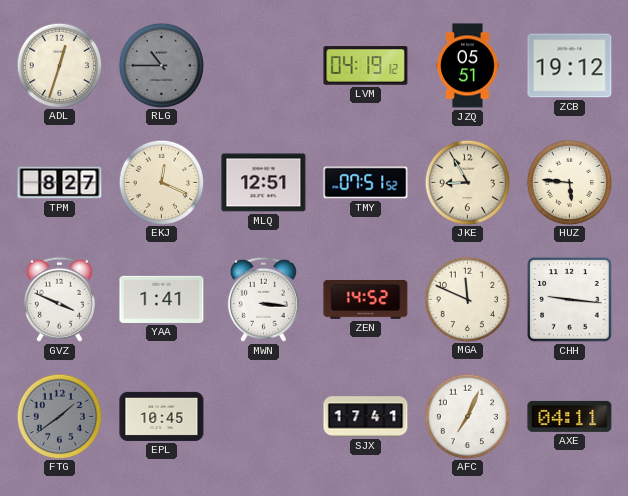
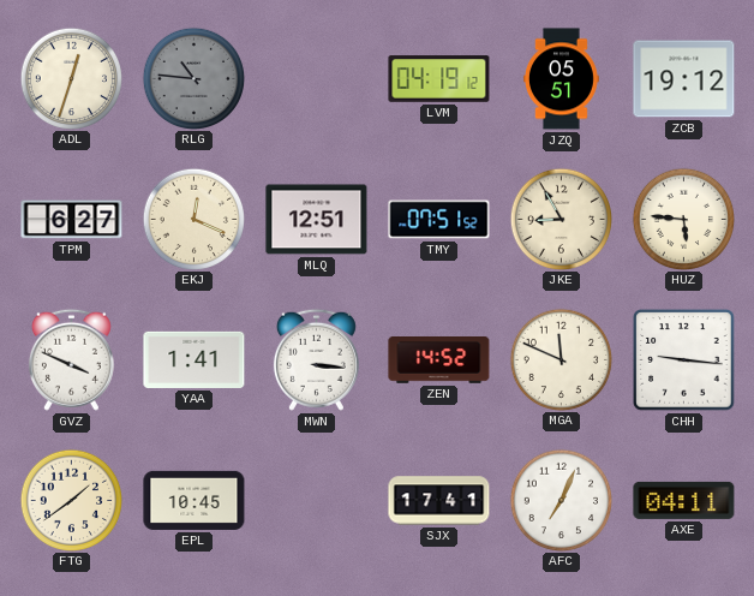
RLG: 10:45 -> 10:46 (193, 78)
TPM: 8:27 -> 6:27 (72, 220)
FTG dial: grey -> cream (71, 500)
